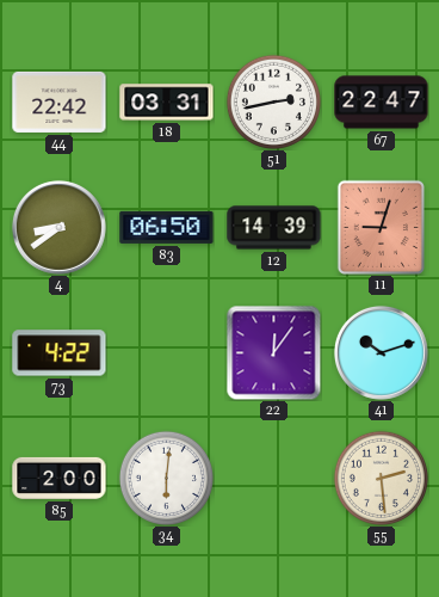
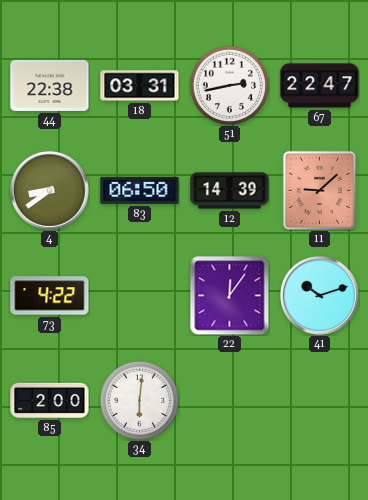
44: 22:42 -> 22:38 (50, 85)
11: 9:03 -> 9:08 (319, 190)
55: 2:29 -> none (381, 478)
